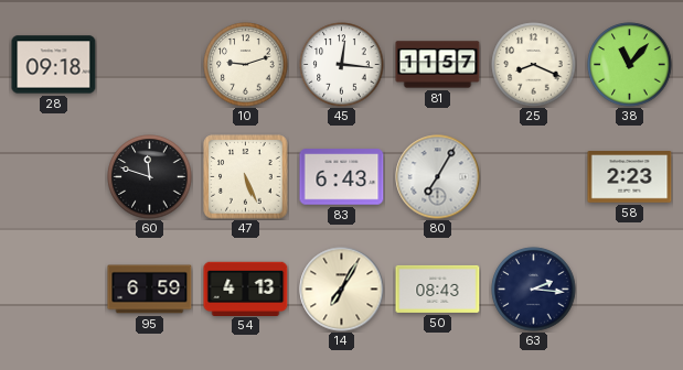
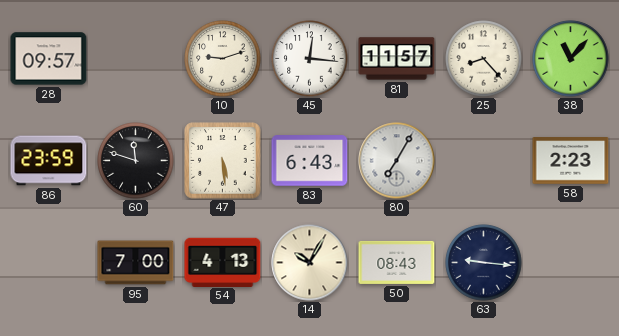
28: 09:18 -> 09:57 (49, 59)
25: 8:19 -> 8:23 (484, 59)
86: none -> 23:59 (49, 161)
47: 5:26 -> 5:29 (223, 161)
95: 6:59 -> 7:00 (136, 263)
14: 7:05 -> 10:05 (310, 263)
63: 2:16 -> 9:16 (484, 263)
